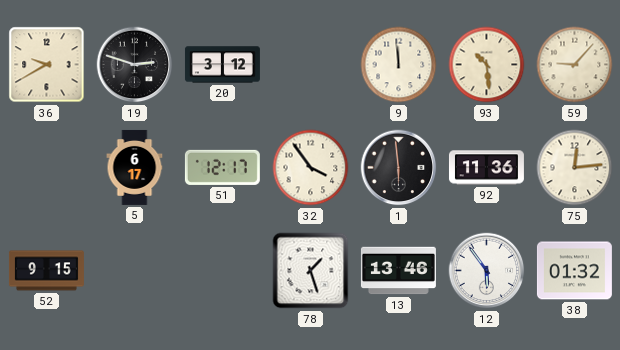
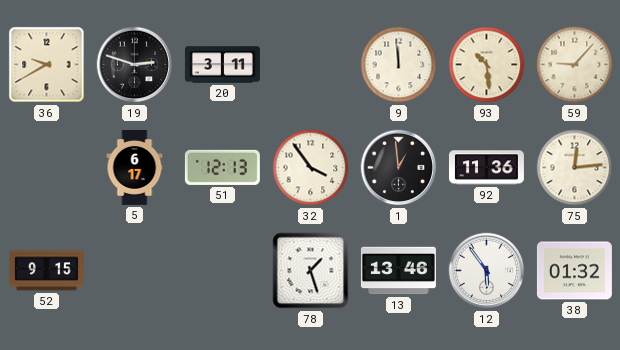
20: 3:12 -> 3:11 (222, 65)
51: 12:17 -> 12:13 (222, 167)
1: 5:59 -> 12:59 (399, 168)
